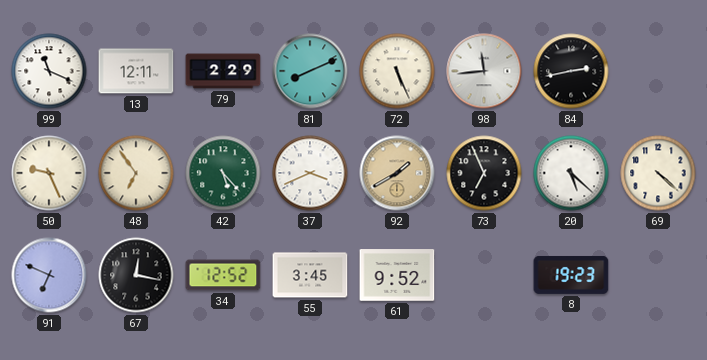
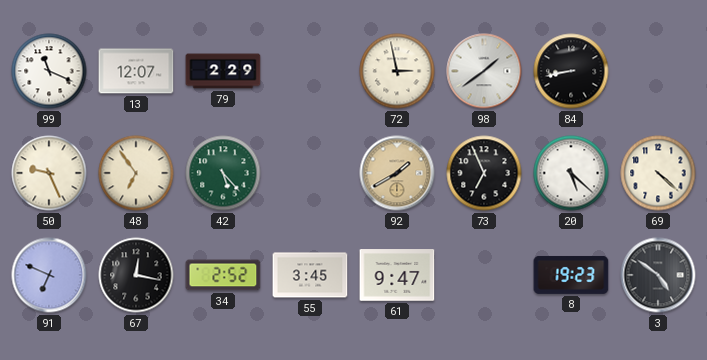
13: 12:11 -> 12:07 (136, 71)
81: 8:11 -> none (310, 71)
72: 5:26 -> 2:58 (397, 71)
98: 11:44 -> 1:39 (484, 71)
84: 2:43 -> 8:43 (571, 71)
37: 3:41 -> none (310, 173)
34: 12:52 -> 2:52 (223, 275)
61: 9:52 -> 9:47 (397, 275)
3: none -> 4:51 (658, 275)
